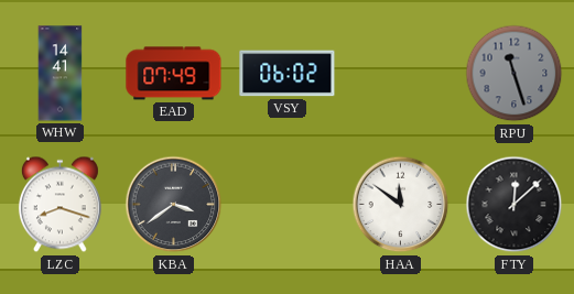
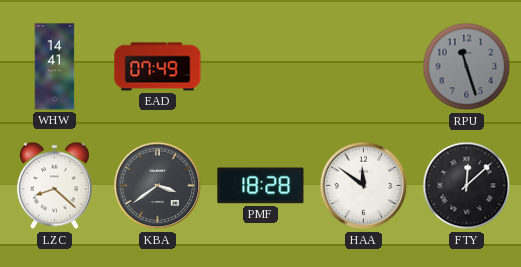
VSY: 06:02 -> none (288, 74)
LZC: 8:18 -> 8:22 (54, 186)
PMF: none -> 18:28 (261, 186)
